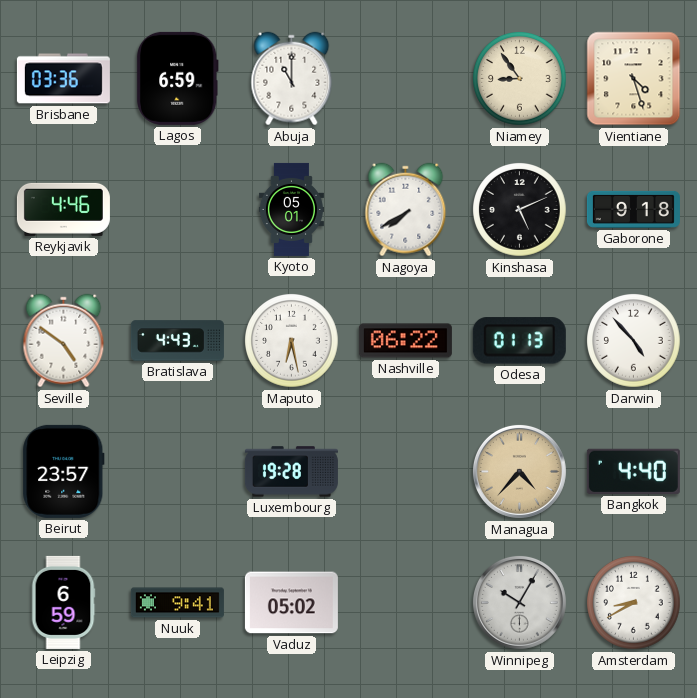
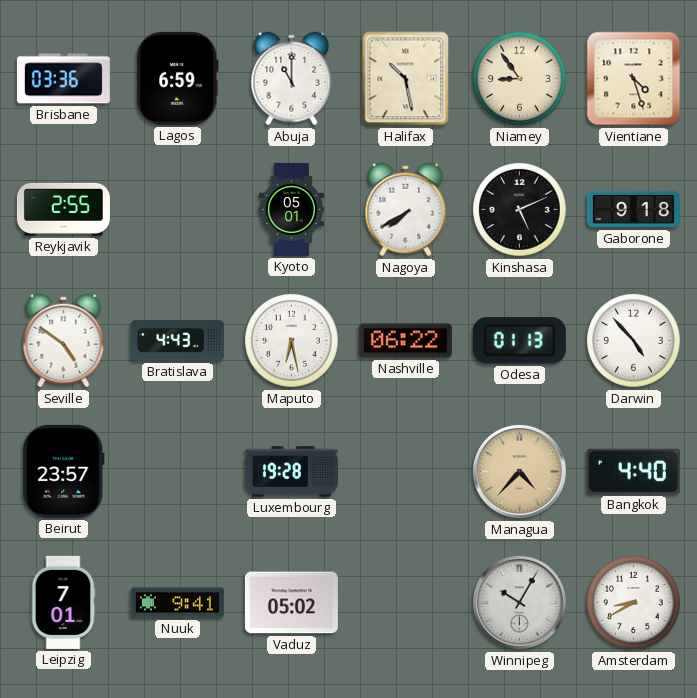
Halifax: none -> 10:28 (406, 79)
Reykjavik: 4:46 -> 2:55 (63, 209)
Leipzig: 6:59 -> 7:01 (63, 602)
